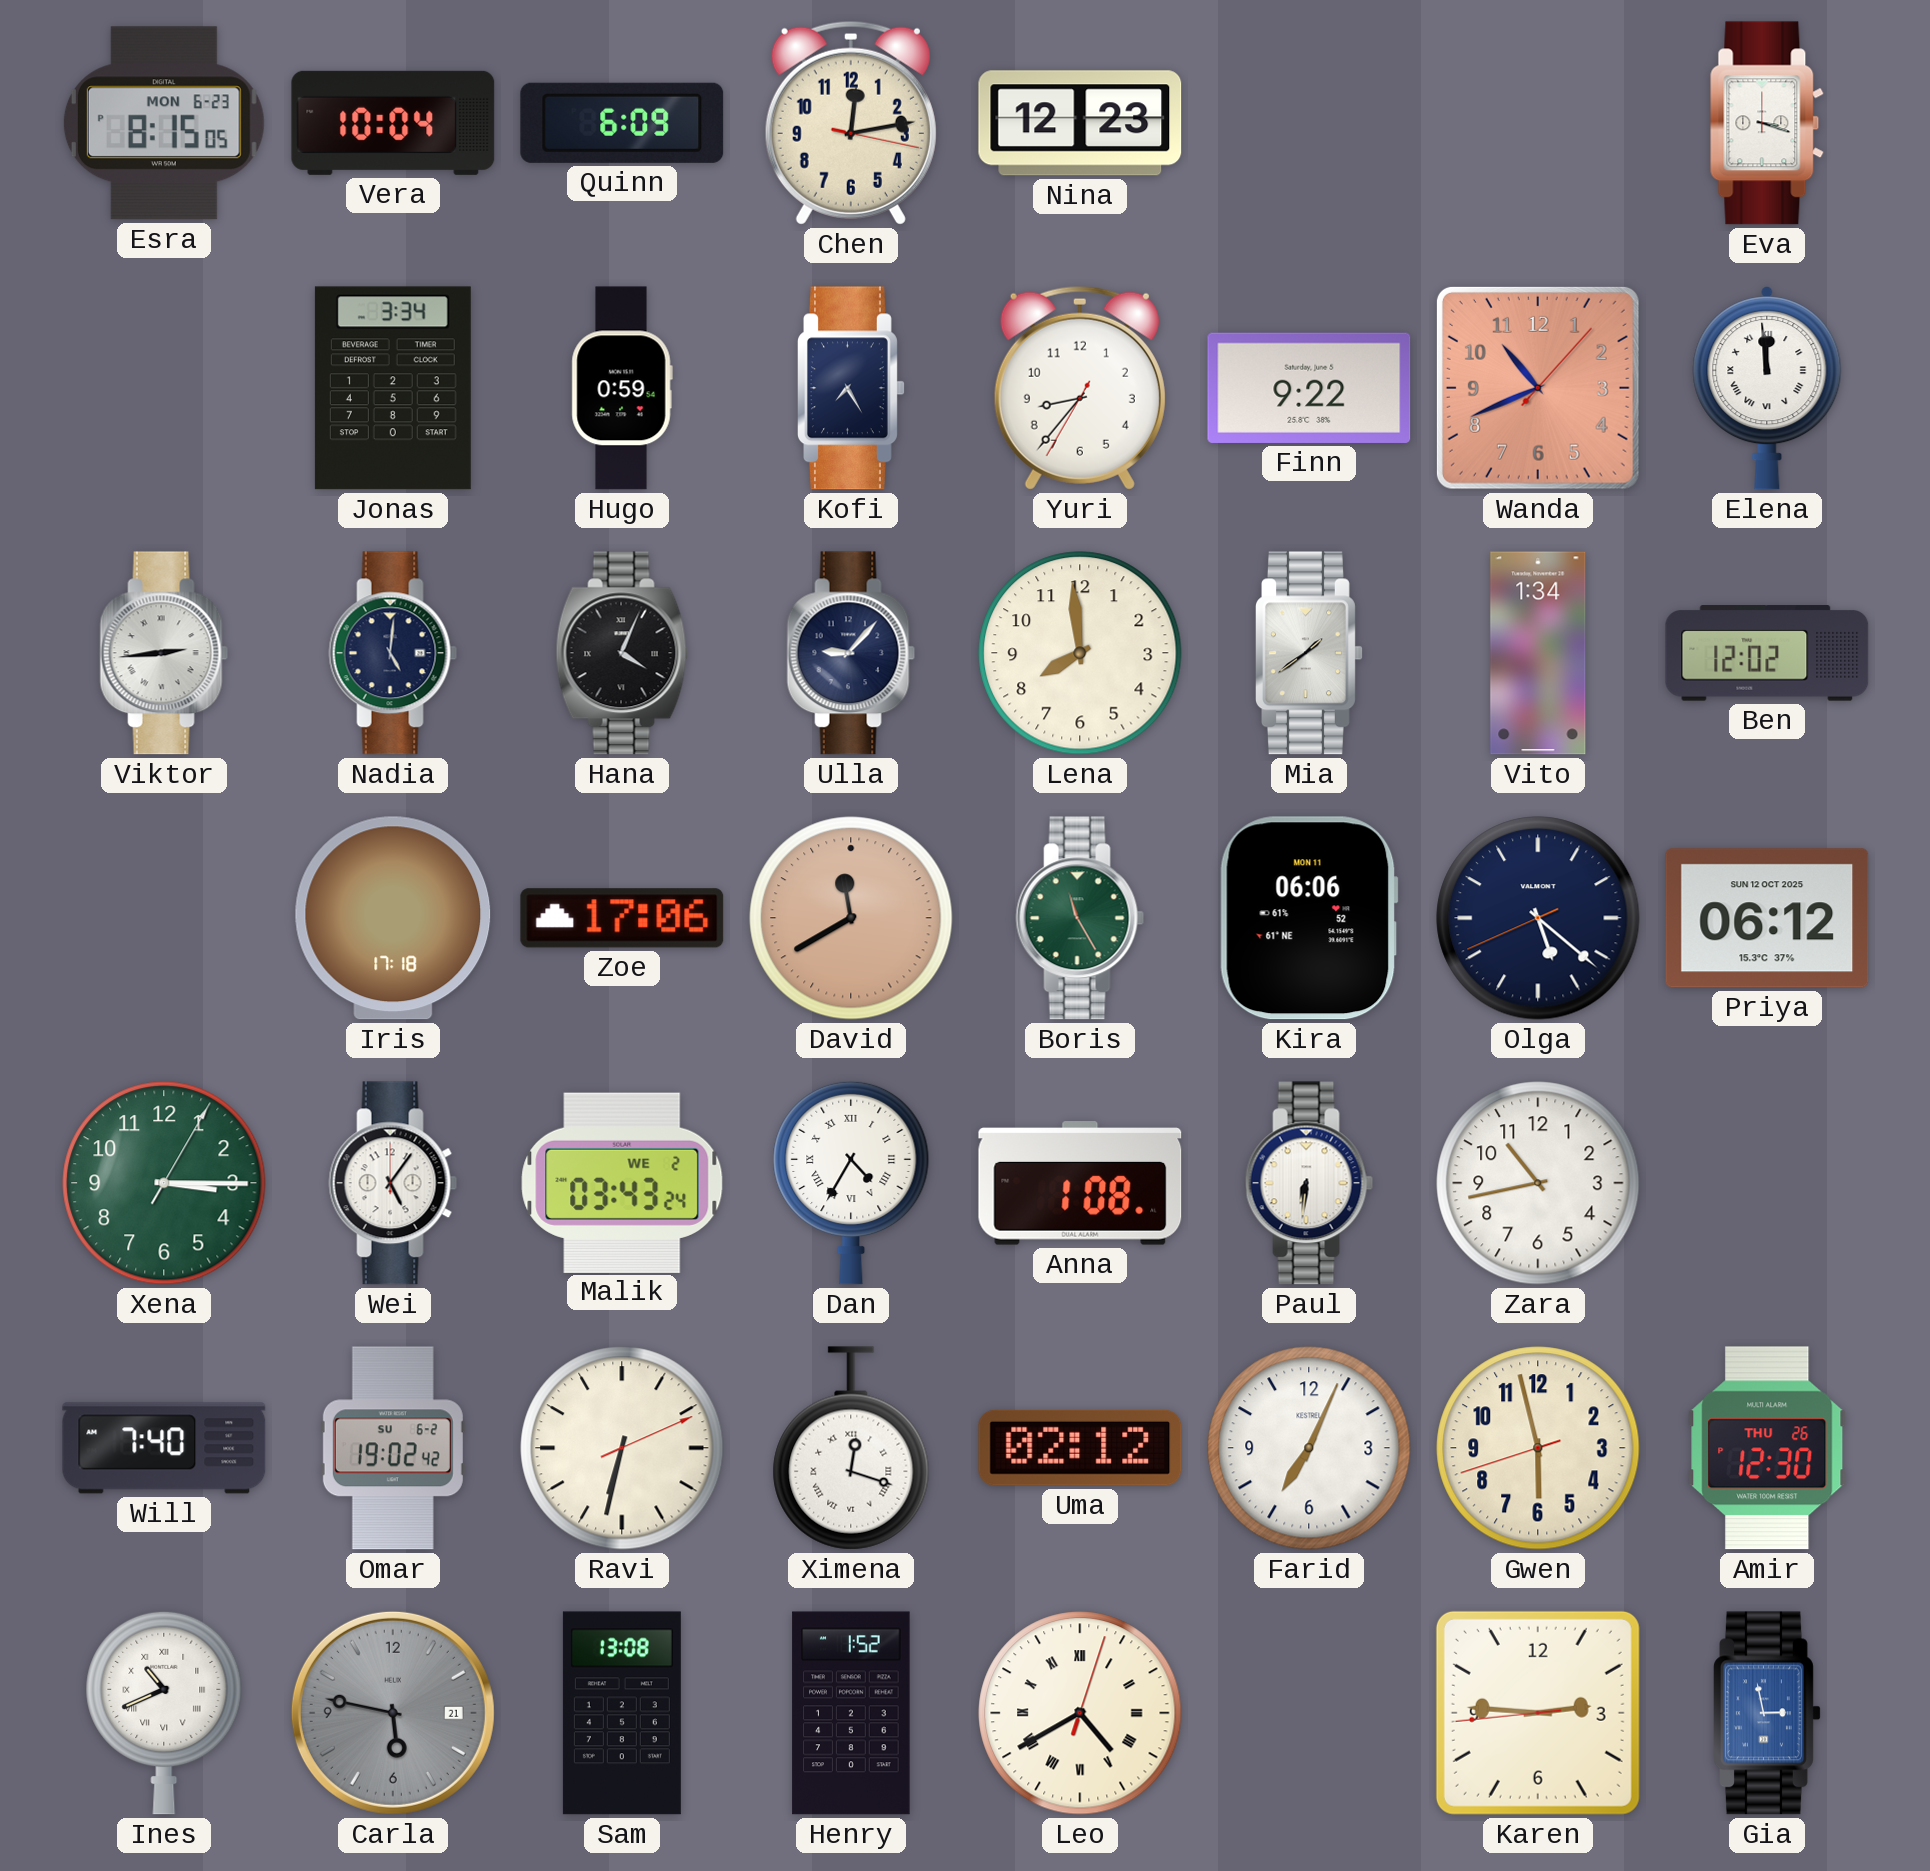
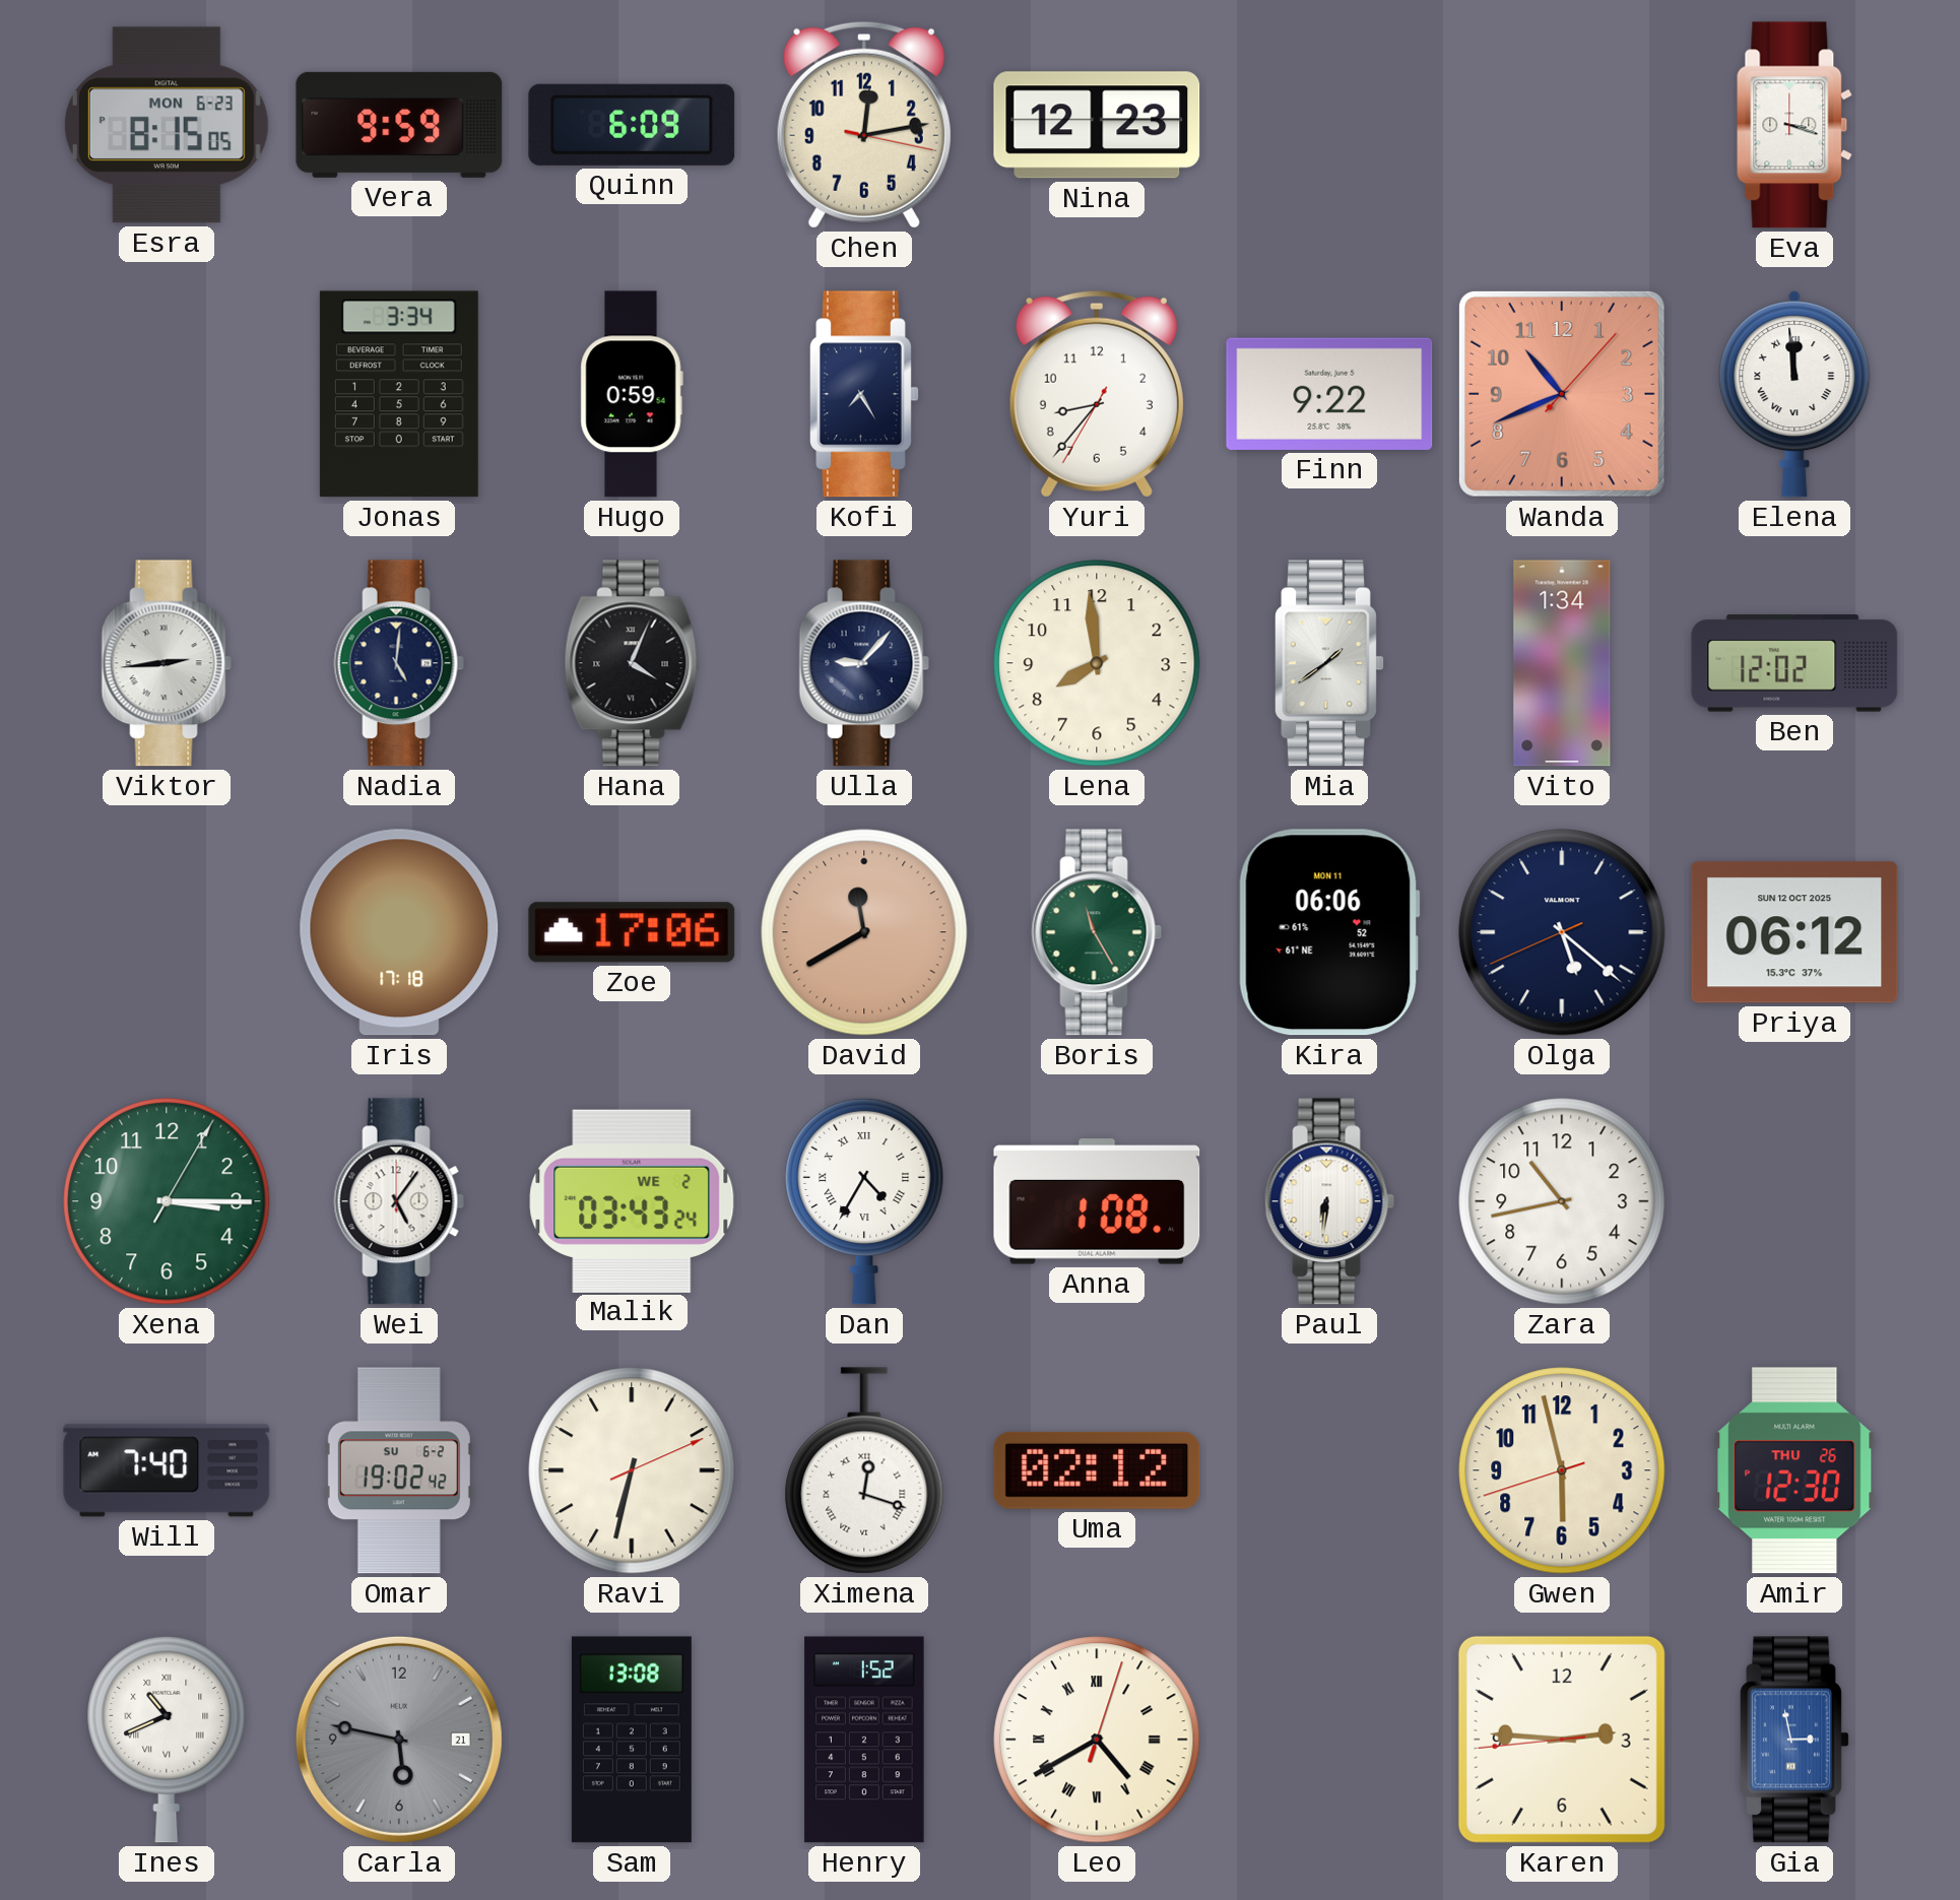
Vera: 10:04 -> 9:59 (399, 125)
Farid: 7:04 -> none (1309, 1448)
